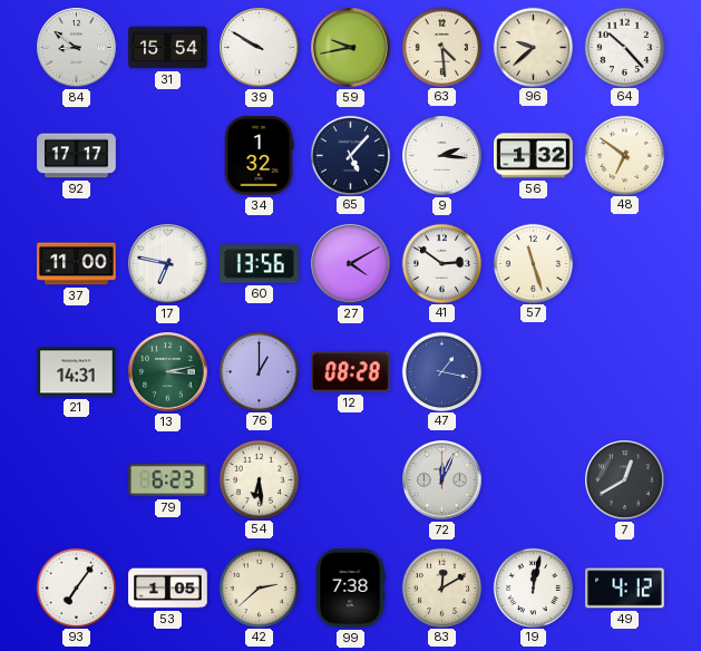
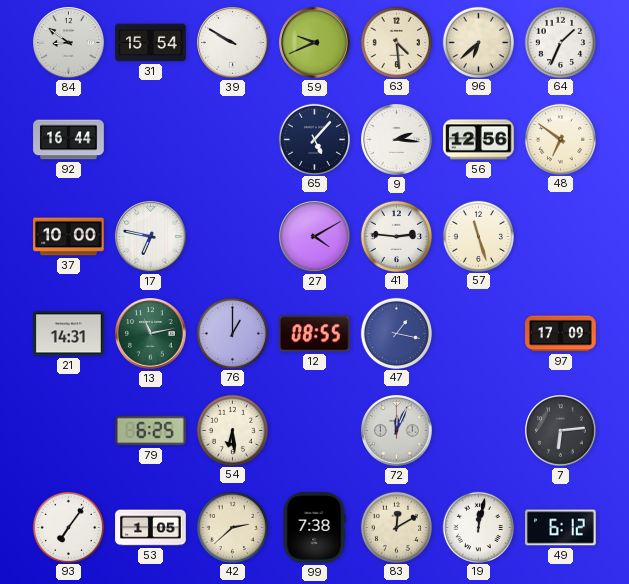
59: 9:43 -> 9:41 (315, 43)
96: 9:38 -> 6:38 (478, 42)
64: 10:23 -> 1:34 (560, 42)
92: 17:17 -> 16:44 (69, 140)
34: 1:32 -> none (259, 156)
56: 1:32 -> 12:56 (479, 140)
37: 11:00 -> 10:00 (69, 237)
60: 13:56 -> none (260, 264)
41: 2:51 -> 2:46 (396, 236)
13: 3:13 -> 11:13 (151, 334)
12: 08:28 -> 08:55 (315, 334)
97: none -> 17:09 (561, 334)
79: 6:23 -> 6:25 (151, 431)
7: 12:40 -> 6:14 (561, 431)
49: 4:12 -> 6:12 (561, 528)
